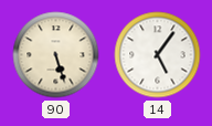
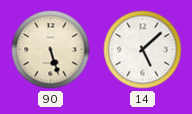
14: 5:06 -> 5:08 (143, 50)
